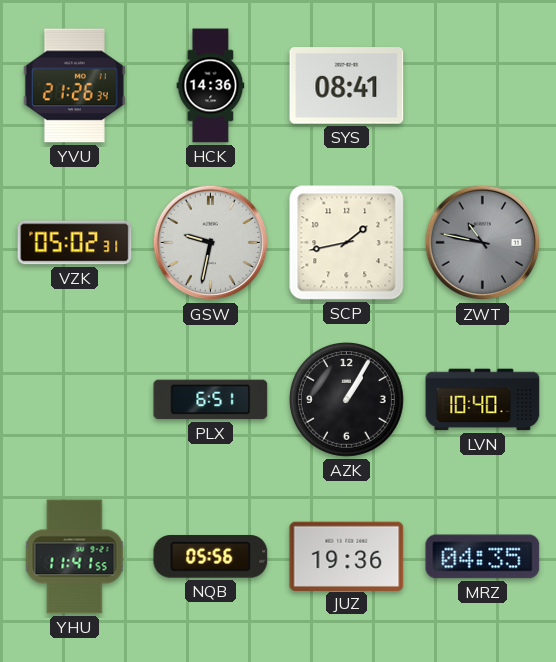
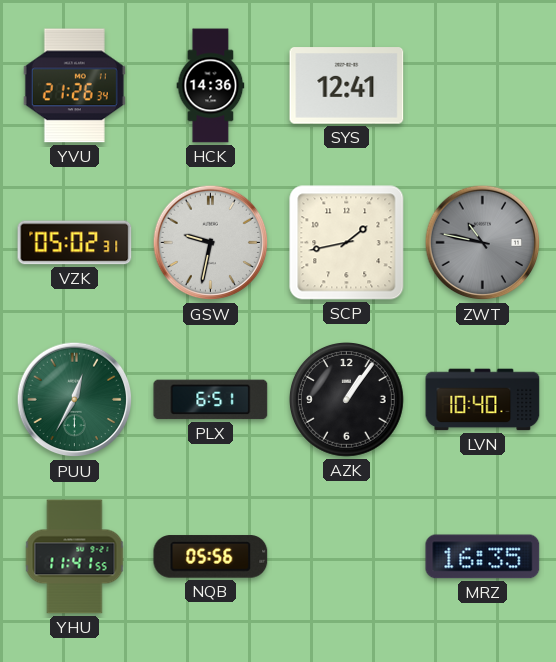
SYS: 08:41 -> 12:41 (347, 86)
PUU: none -> 12:35 (75, 400)
AZK: 1:05 -> 1:06 (347, 400)
JUZ: 19:36 -> none (347, 556)
MRZ: 04:35 -> 16:35 (483, 557)
